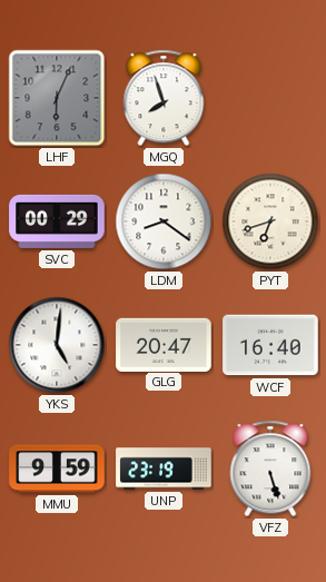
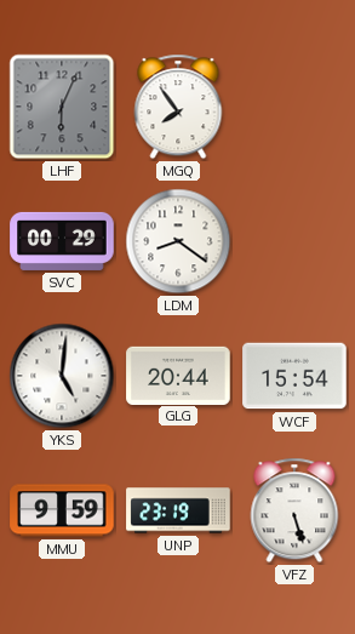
MGQ: 7:57 -> 7:54 (178, 107)
PYT: 6:42 -> none (270, 221)
GLG: 20:47 -> 20:44 (178, 375)
WCF: 16:40 -> 15:54 (294, 376)
